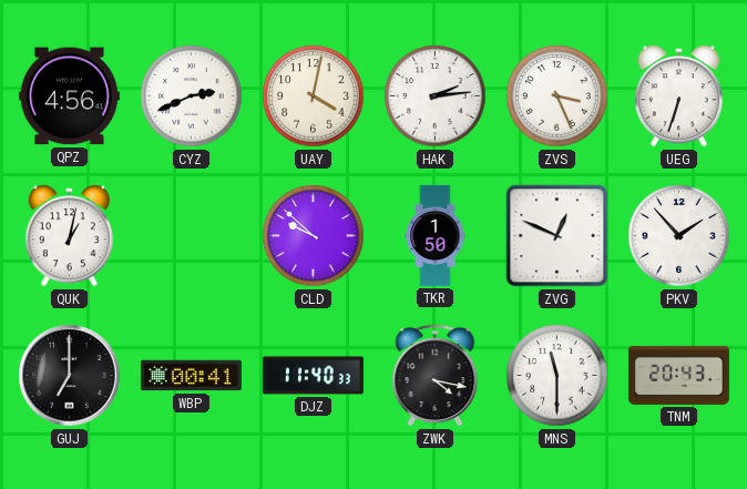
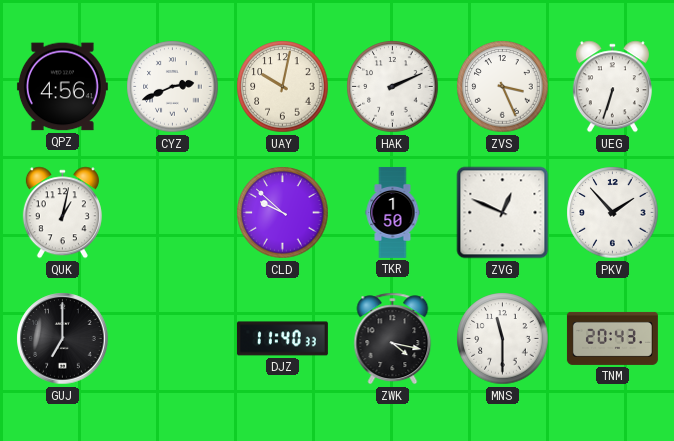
UAY: 4:02 -> 10:02 (283, 87)
HAK: 2:14 -> 2:11 (393, 87)
WBP: 00:41 -> none (191, 376)
